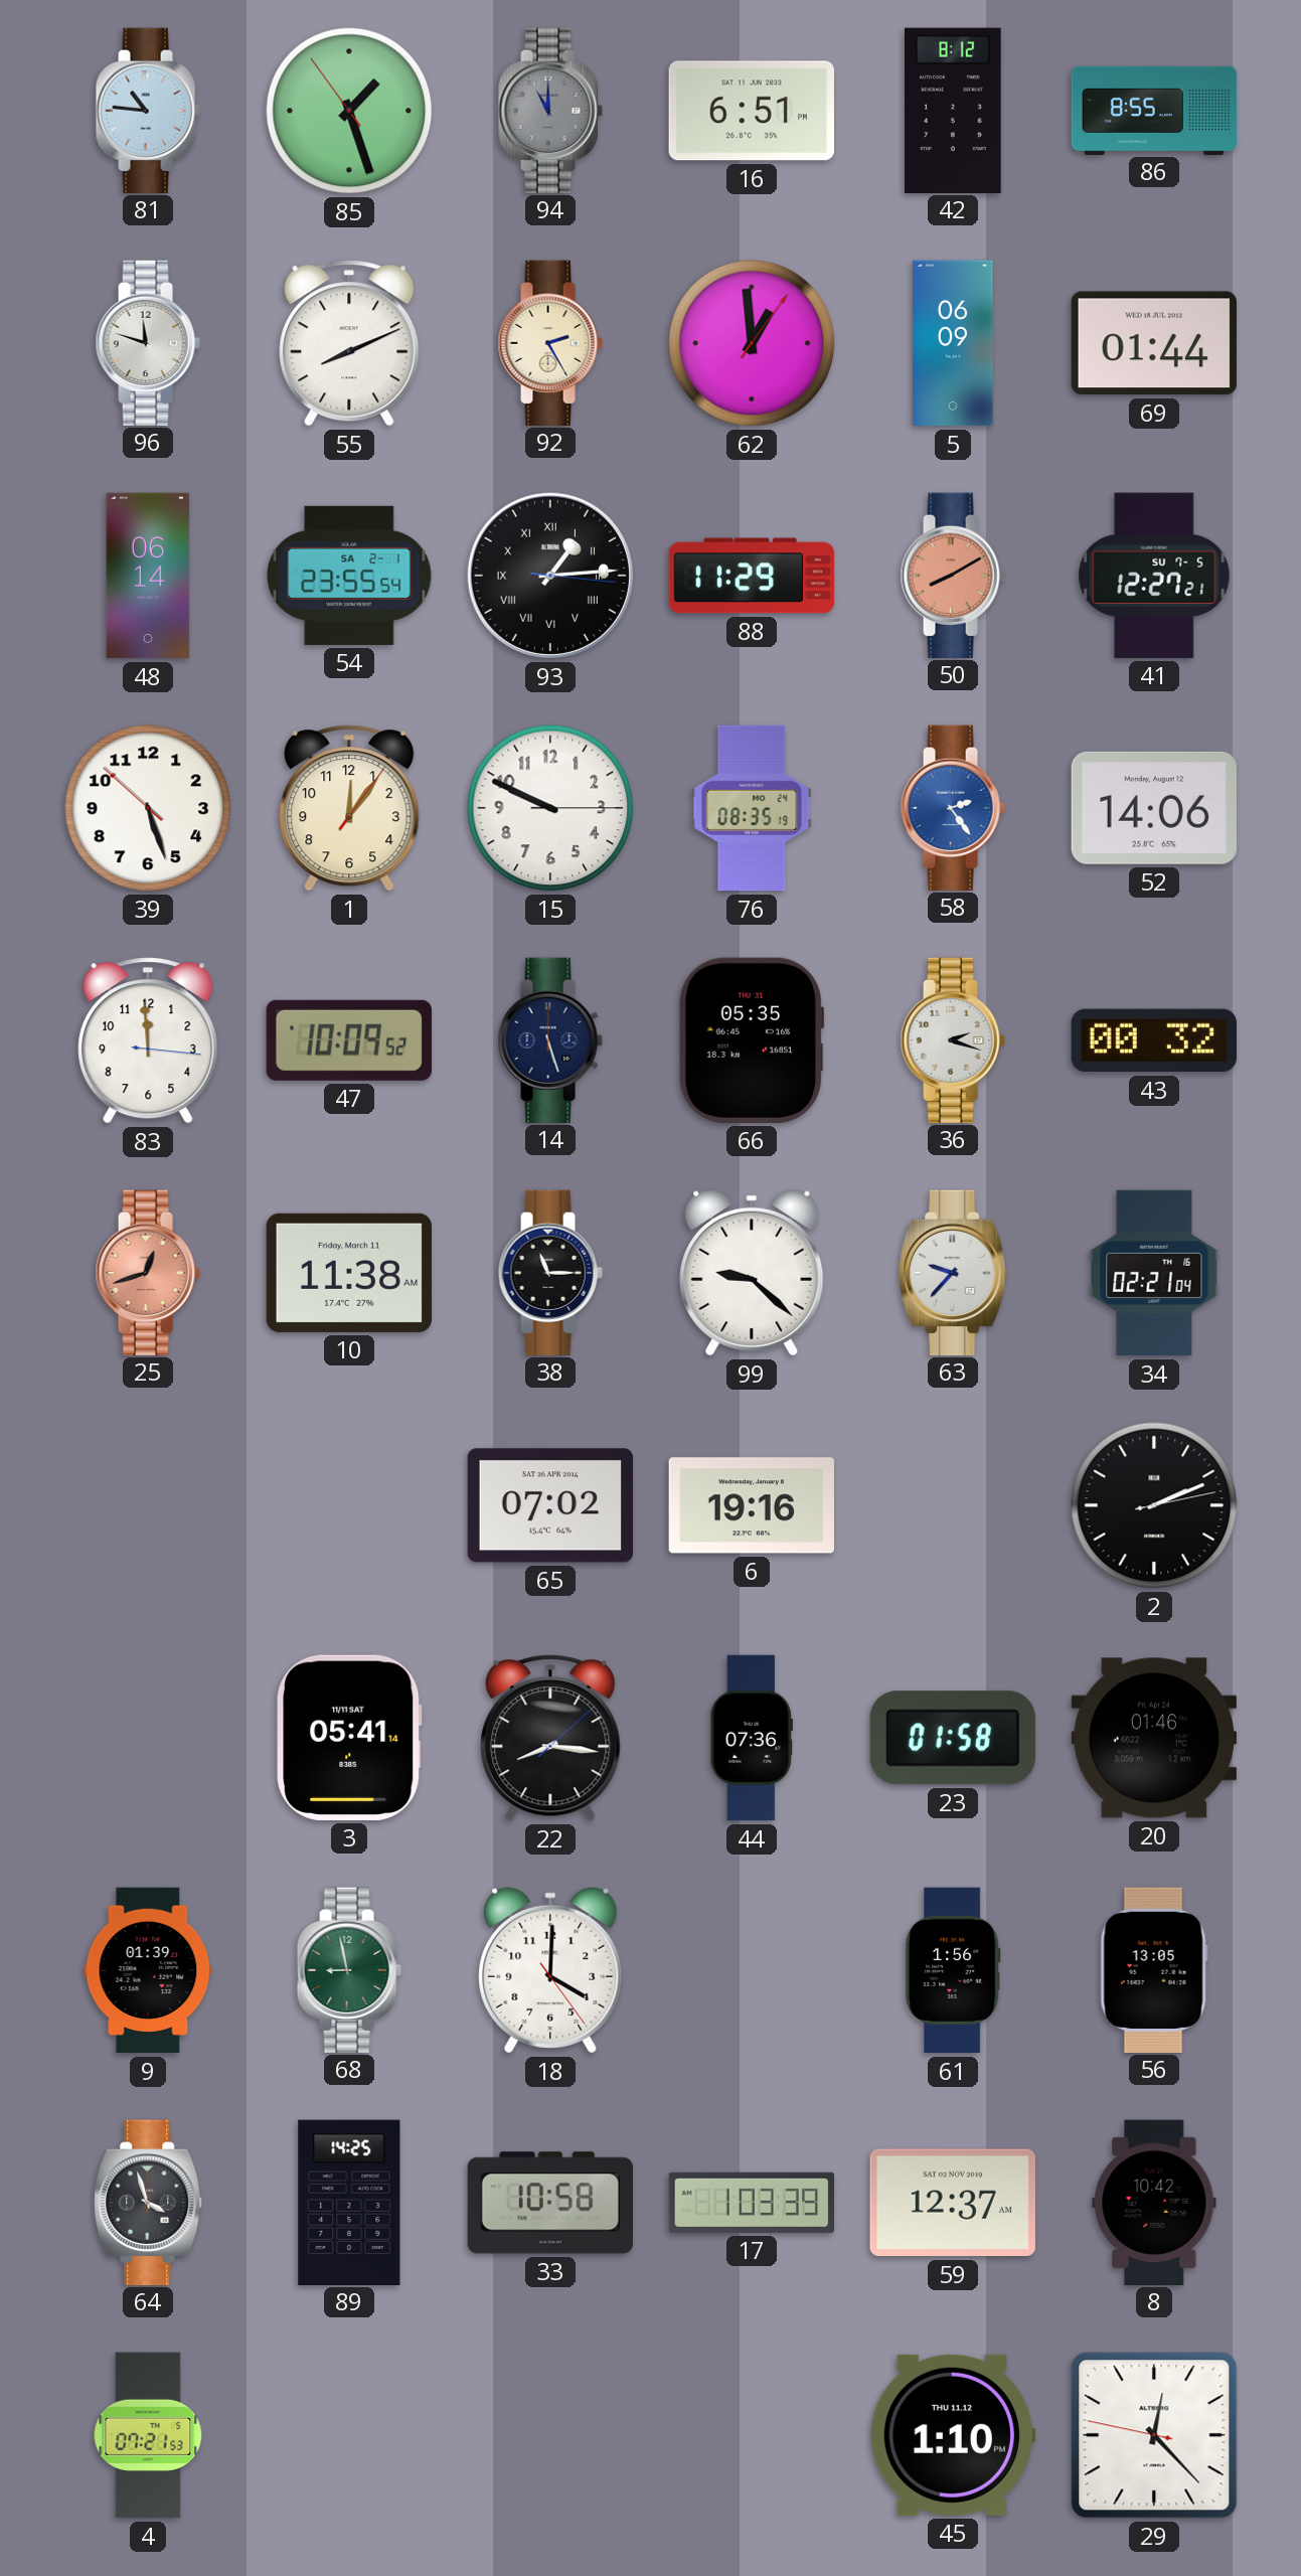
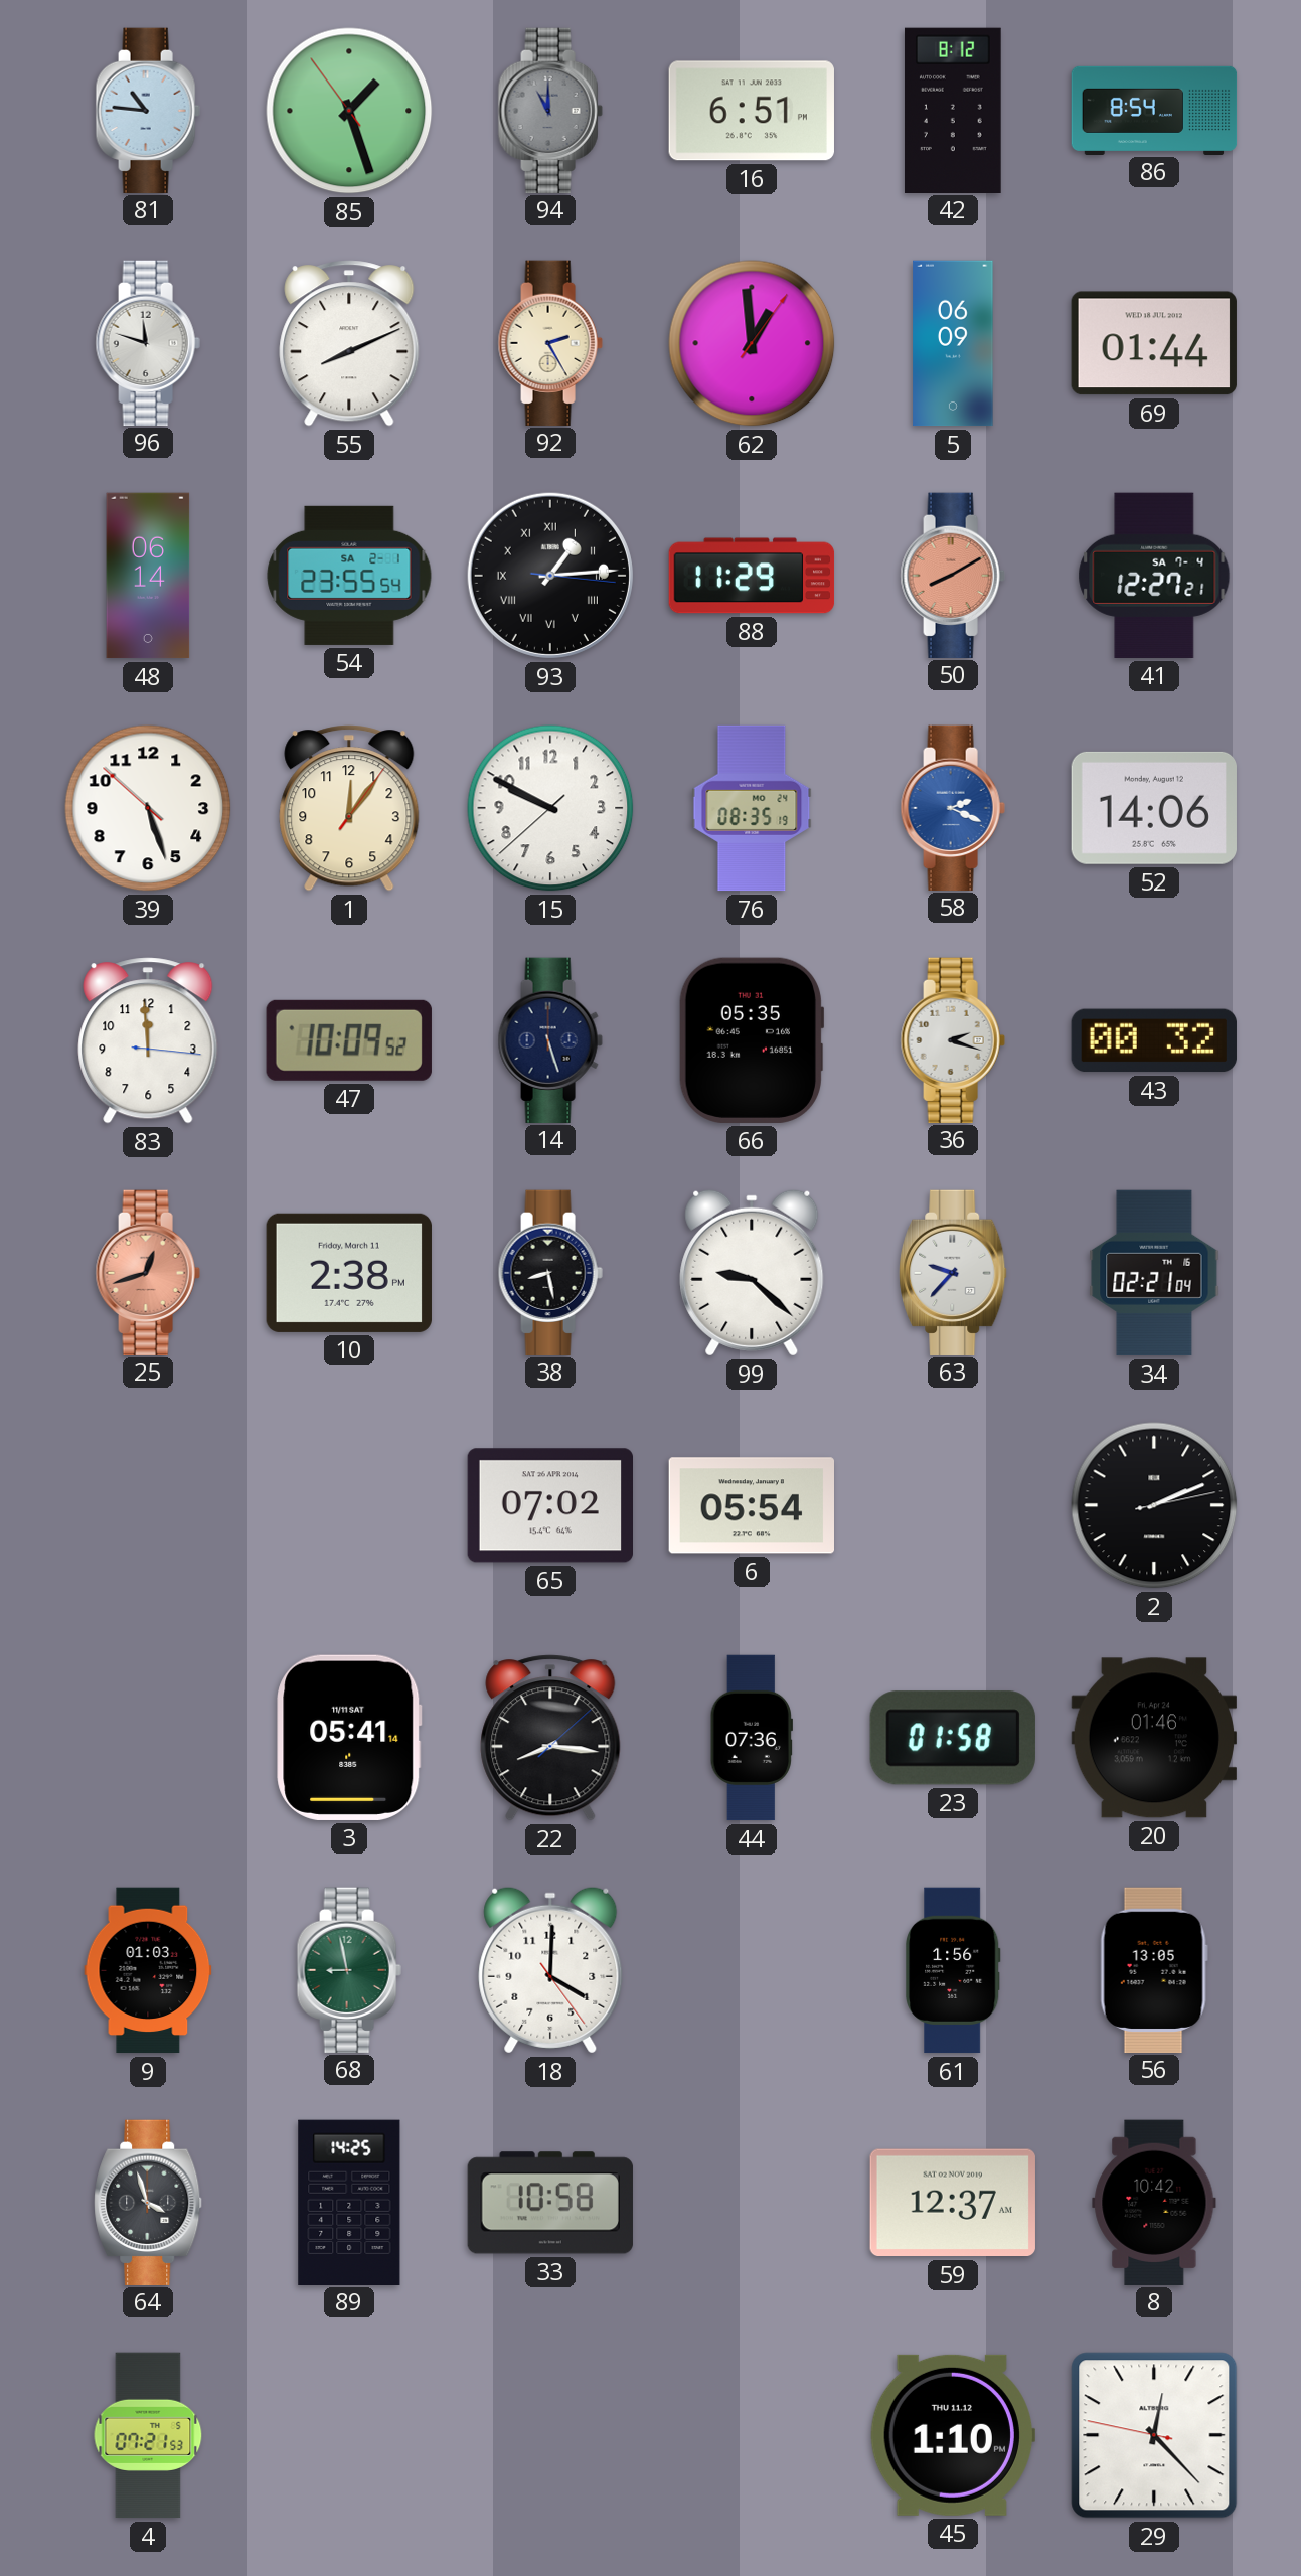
86: 8:55 -> 8:54 (1154, 110)
41 date: SU 7-5 -> SA 7-4 (1154, 576)
15: 9:49:15 -> 9:49:38 (550, 808)
58: 2:24 -> 2:19 (953, 807)
10: 11:38 -> 2:38 (349, 1273)
38: 11:15 -> 8:28 (550, 1272)
6: 19:16 -> 05:54 (751, 1505)
9: 01:39 -> 01:03 (148, 1970)
17: 1:03 -> none (752, 2203)
